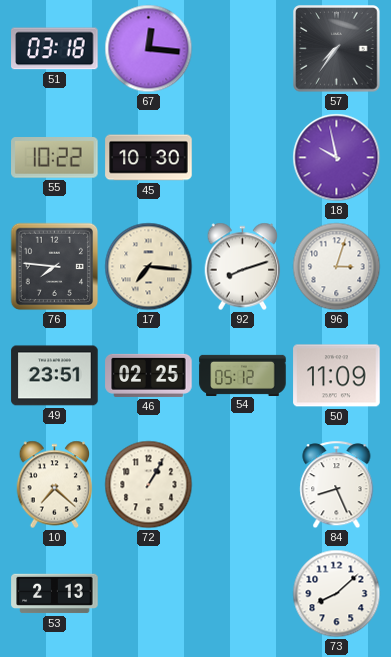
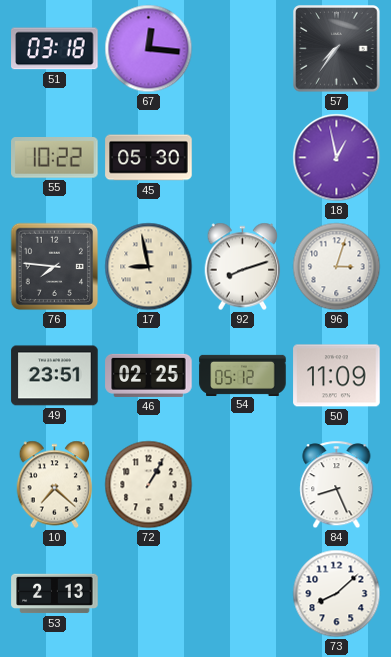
45: 10:30 -> 05:30 (149, 158)
18: 9:58 -> 12:58 (337, 158)
17: 7:16 -> 8:58 (149, 267)
